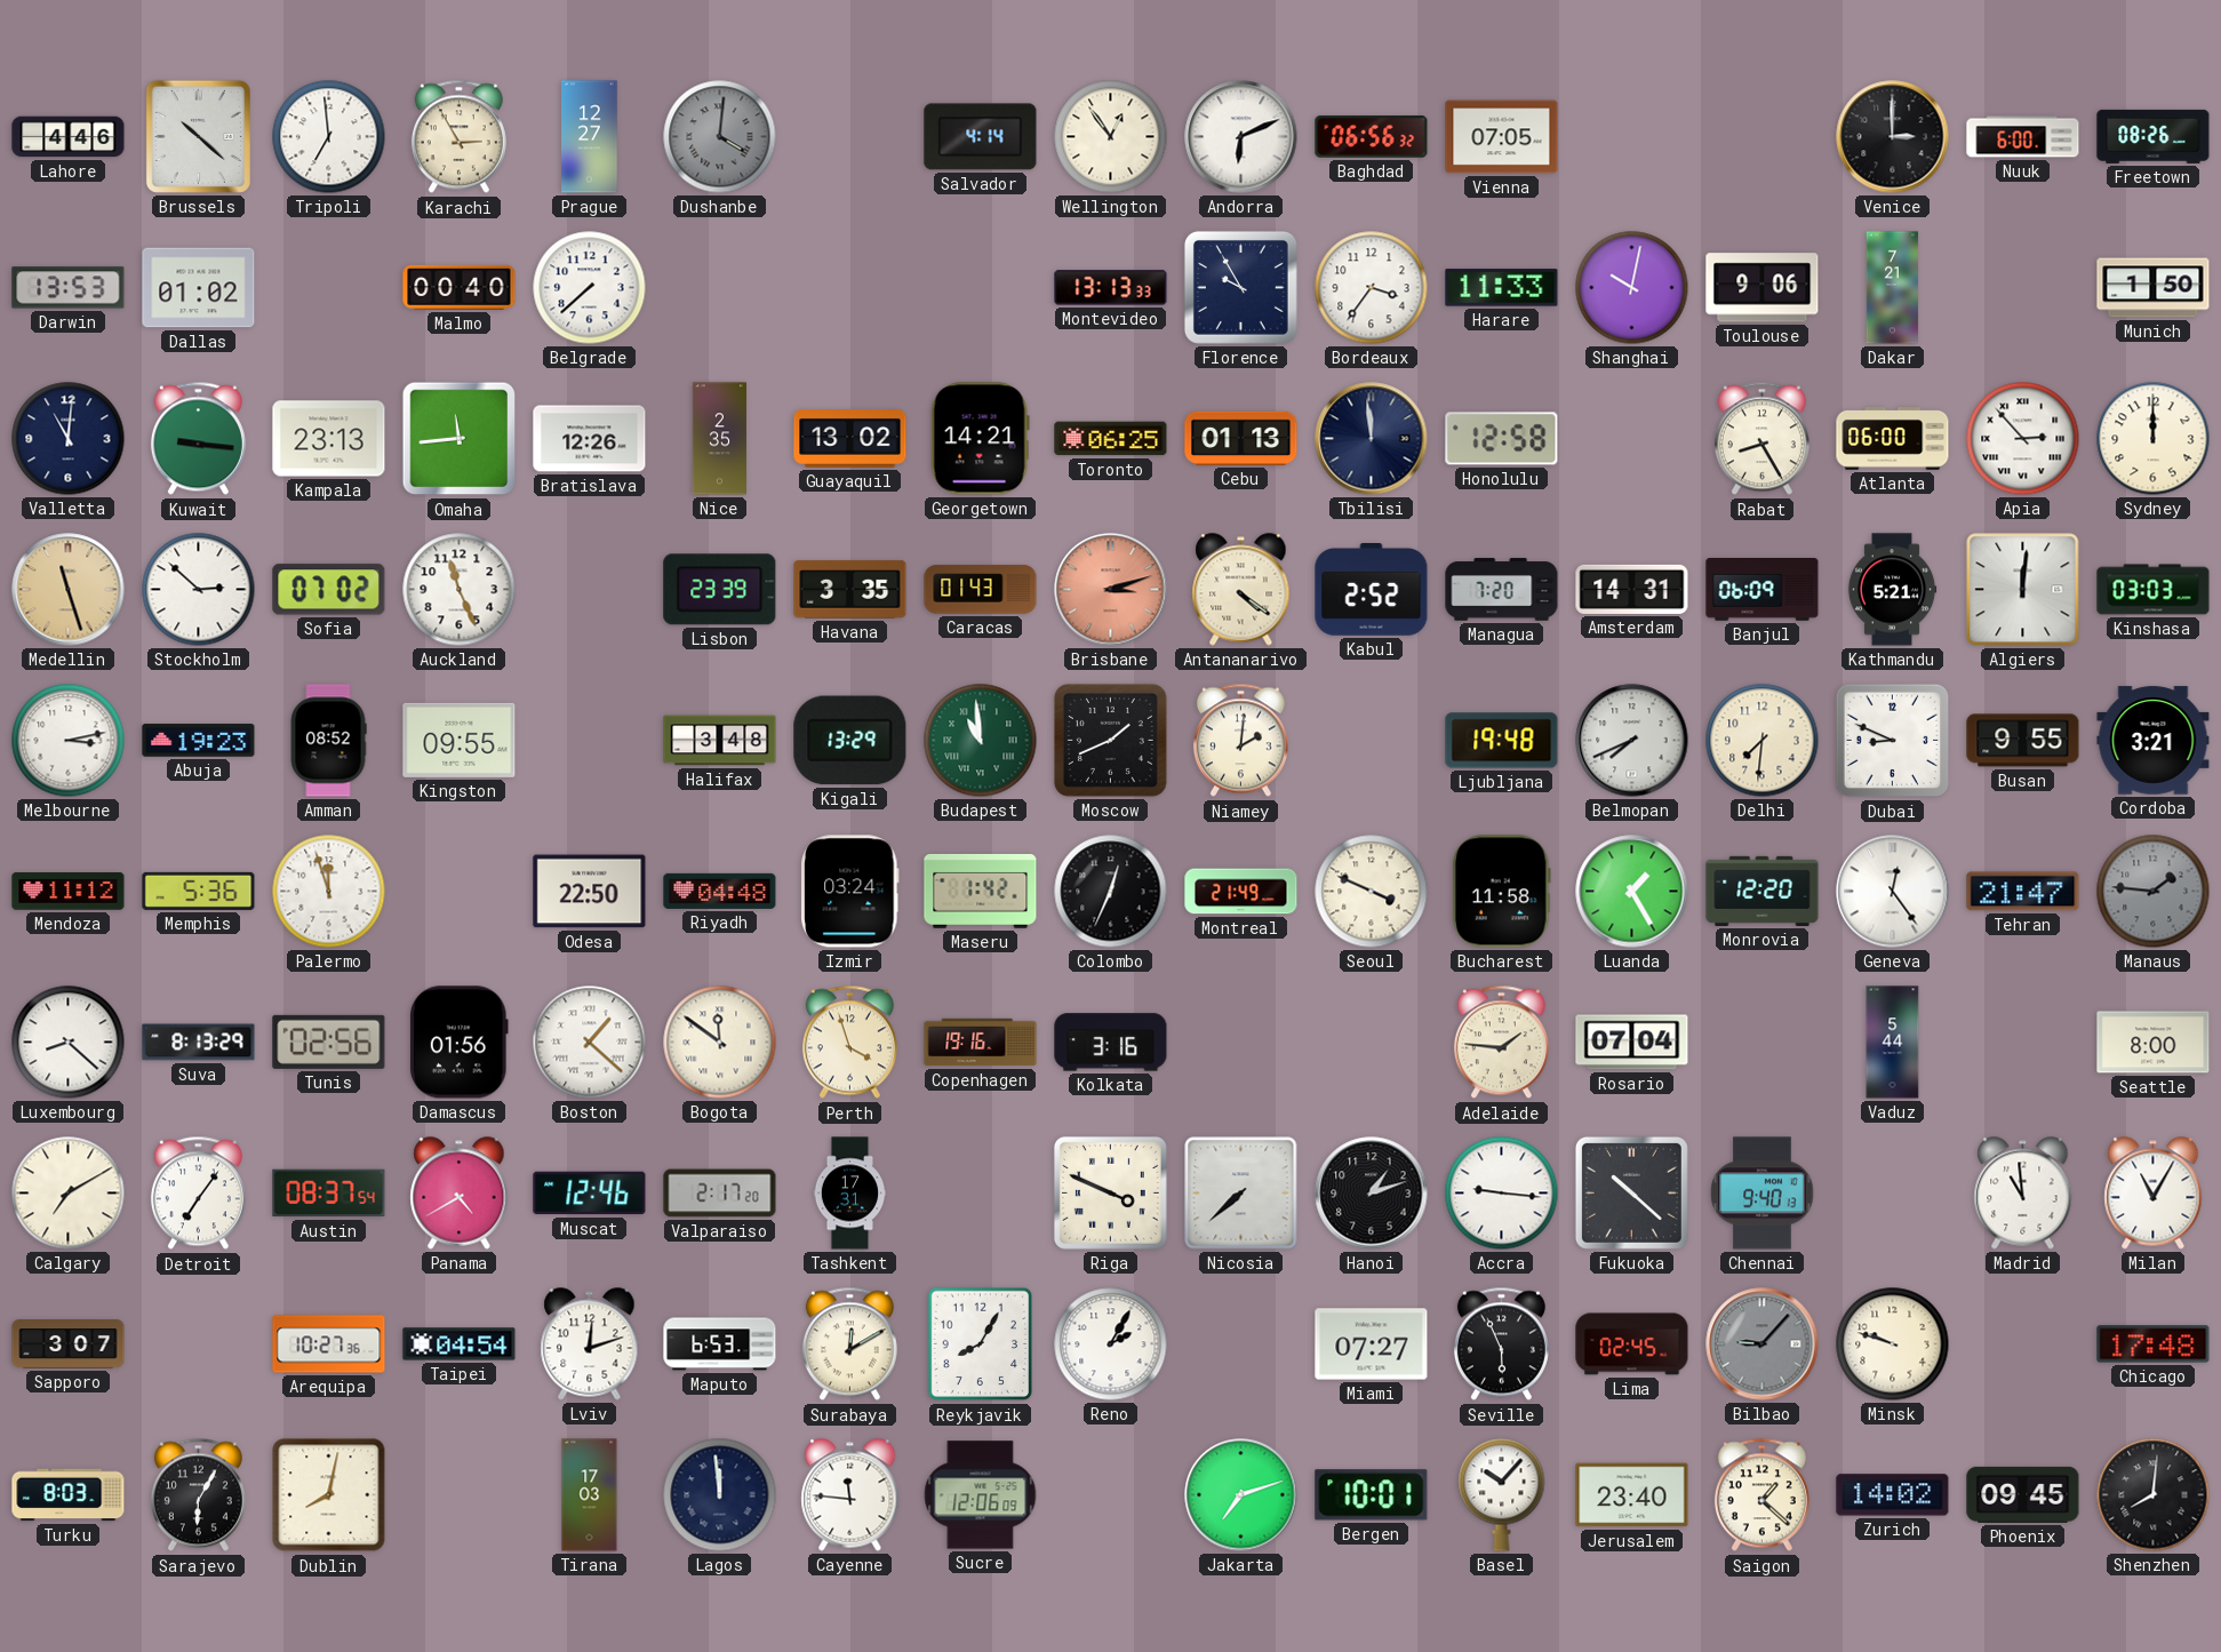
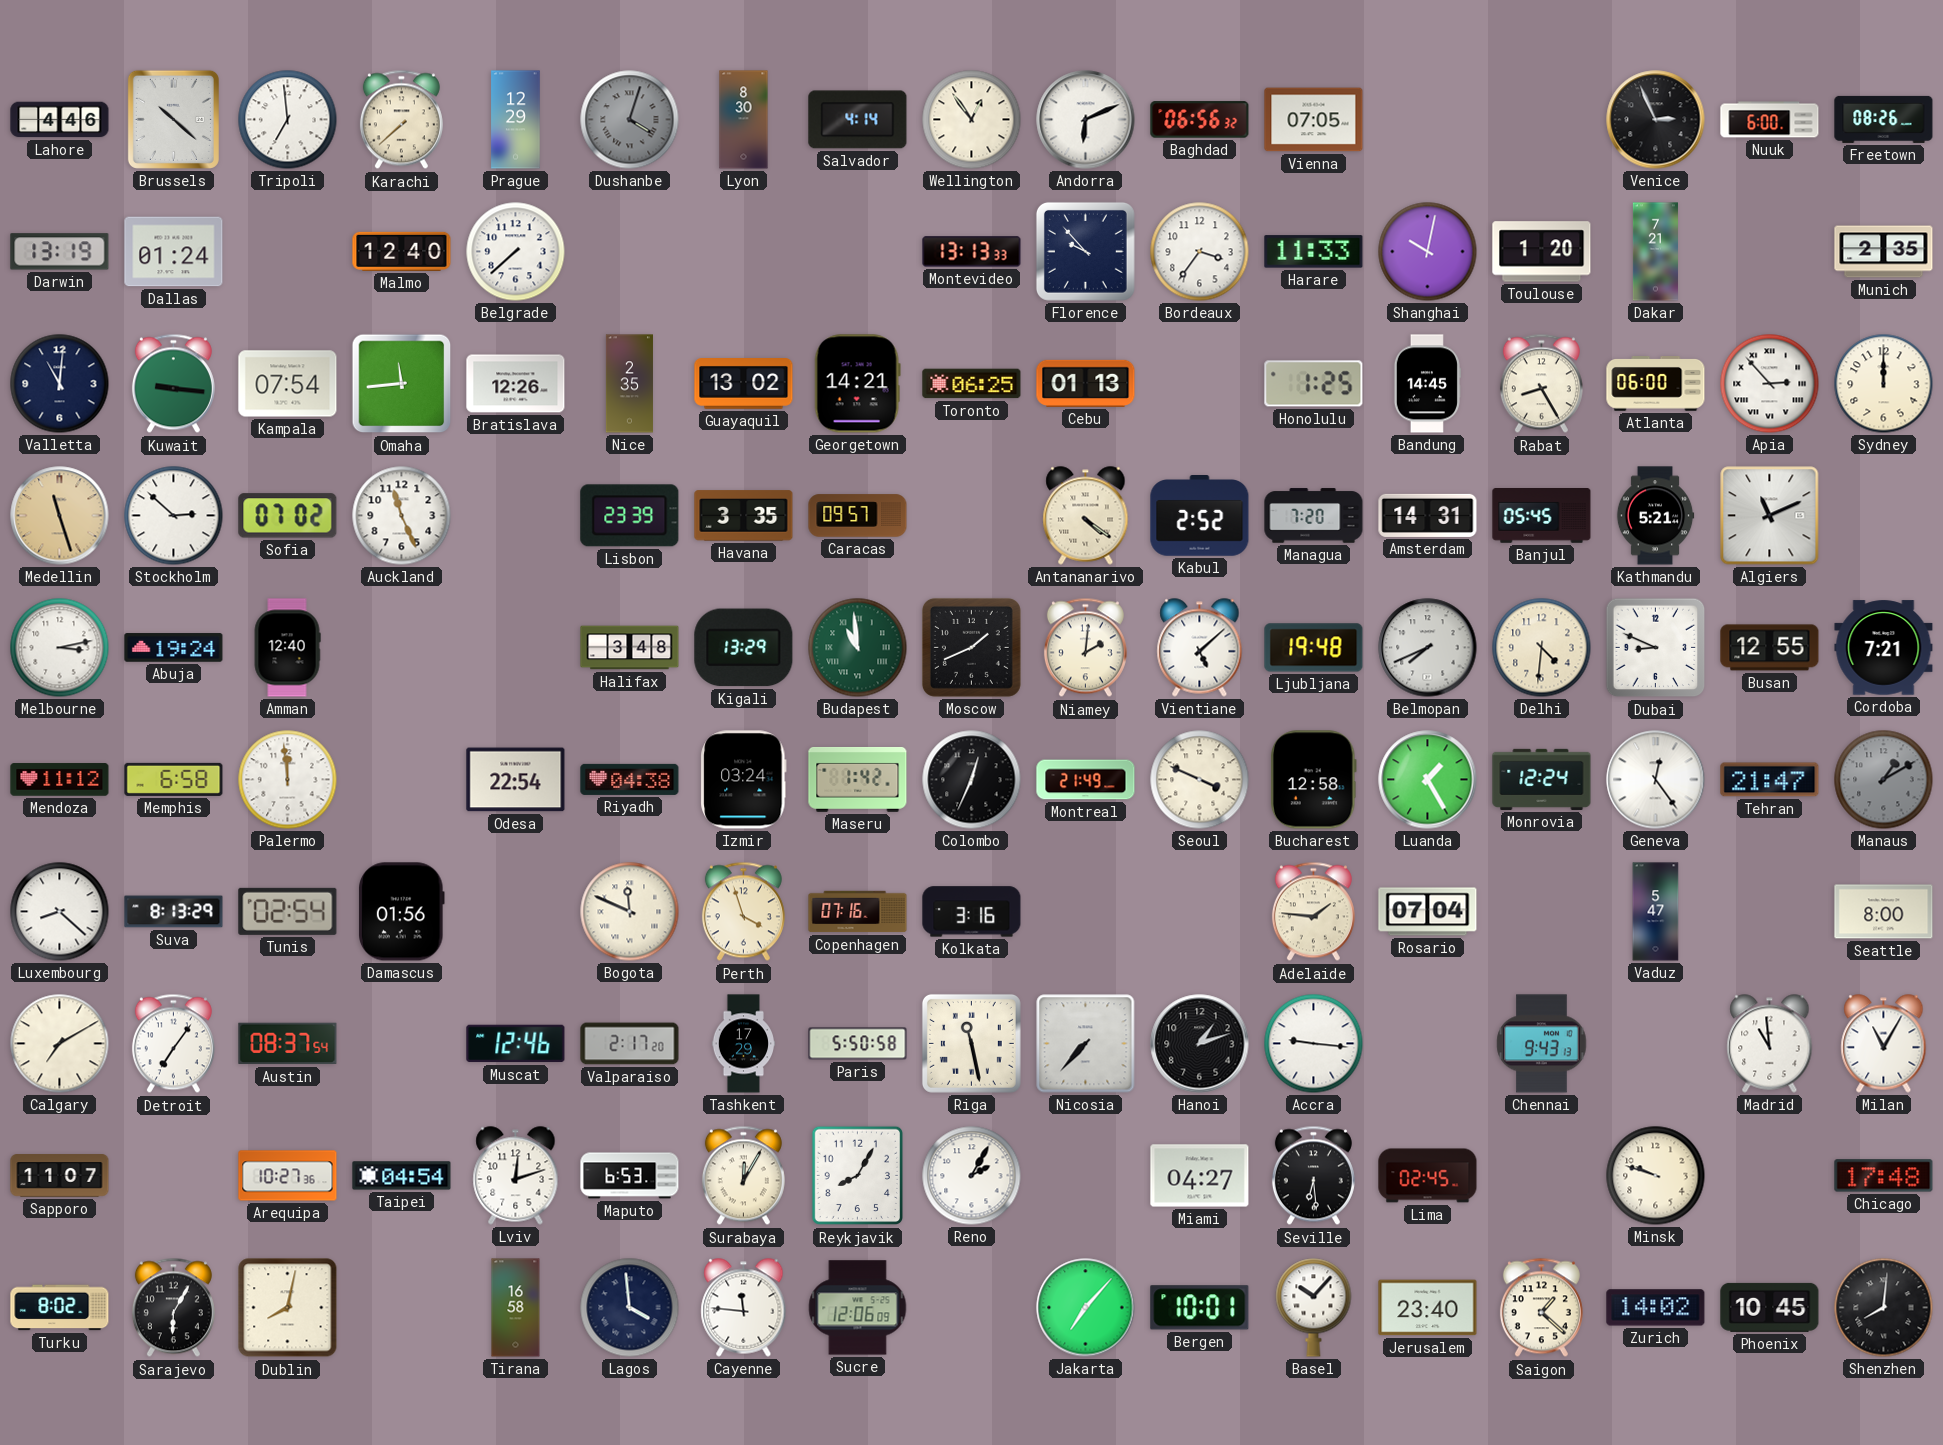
Karachi: 2:55 -> 7:38 (401, 120)
Prague: 12:27 -> 12:29 (516, 120)
Dushanbe: 4:01 -> 4:03 (630, 120)
Lyon: none -> 8:30 (744, 120)
Venice: 3:00 -> 2:56 (1656, 120)
Darwin: 13:53 -> 13:19 (60, 252)
Dallas: 01:02 -> 01:24 (174, 252)
Malmo: 00:40 -> 12:40 (402, 251)
Florence: 9:55 -> 9:53 (1085, 251)
Toulouse: 9:06 -> 1:20 (1542, 252)
Munich: 1:50 -> 2:35 (1884, 252)
Kampala: 23:13 -> 07:54 (288, 384)
Tbilisi: 11:59 -> none (1372, 439)
Honolulu: 12:58 -> 1:25 (1314, 384)
Bandung: none -> 14:45 (1427, 384)
Caracas: 01:43 -> 09:57 (858, 516)
Brisbane: 3:12 -> none (1111, 590)
Banjul: 06:09 -> 05:45 (1542, 516)
Algiers: 12:01 -> 11:11 (1770, 516)
Kinshasa: 03:03 -> none (2154, 590)
Abuja: 19:23 -> 19:24 (174, 648)
Amman: 08:52 -> 12:40 (287, 648)
Kingston: 09:55 -> none (460, 740)
Vientiane: none -> 5:08 (1200, 648)
Delhi: 7:31 -> 4:31 (1542, 648)
Busan: 9:55 -> 12:55 (1770, 648)
Cordoba: 3:21 -> 7:21 (1884, 648)
Memphis: 5:36 -> 6:58 (174, 779)
Palermo: 11:57 -> 11:59 (288, 780)
Odesa: 22:50 -> 22:54 (516, 780)
Riyadh: 04:48 -> 04:38 (630, 779)
Bucharest: 11:58 -> 12:58 (1313, 780)
Monrovia: 12:20 -> 12:24 (1542, 779)
Manaus: 1:46 -> 1:10 (1884, 780)
Tunis: 02:56 -> 02:54 (288, 911)
Boston: 1:22 -> none (590, 1043)
Bogota: 11:51 -> 11:49 (630, 912)
Copenhagen: 19:16 -> 07:16 (858, 912)
Vaduz: 5:44 -> 5:47 (1656, 912)
Panama: 4:40 -> none (460, 1194)
Tashkent: 17:31 -> 17:29 (743, 1044)
Paris: none -> 5:50 (858, 1044)
Riga: 3:49 -> 11:28 (971, 1043)
Nicosia: 7:38 -> 7:37 (1086, 1044)
Fukuoka: 10:22 -> none (1631, 1192)
Chennai: 9:40 -> 9:43 (1542, 1044)
Sapporo: 3:07 -> 11:07 (60, 1176)
Surabaya: 12:10 -> 12:05 (743, 1176)
Miami: 07:27 -> 04:27 (1200, 1176)
Seville: 5:56 -> 6:29 (1313, 1176)
Bilbao: 9:07 -> none (1763, 1344)
Turku: 8:03 -> 8:02 (60, 1308)
Tirana: 17:03 -> 16:58 (516, 1308)
Lagos: 11:59 -> 3:59 (630, 1308)
Jakarta: 7:12 -> 7:07 (1086, 1308)
Phoenix: 09:45 -> 10:45 (1770, 1307)
